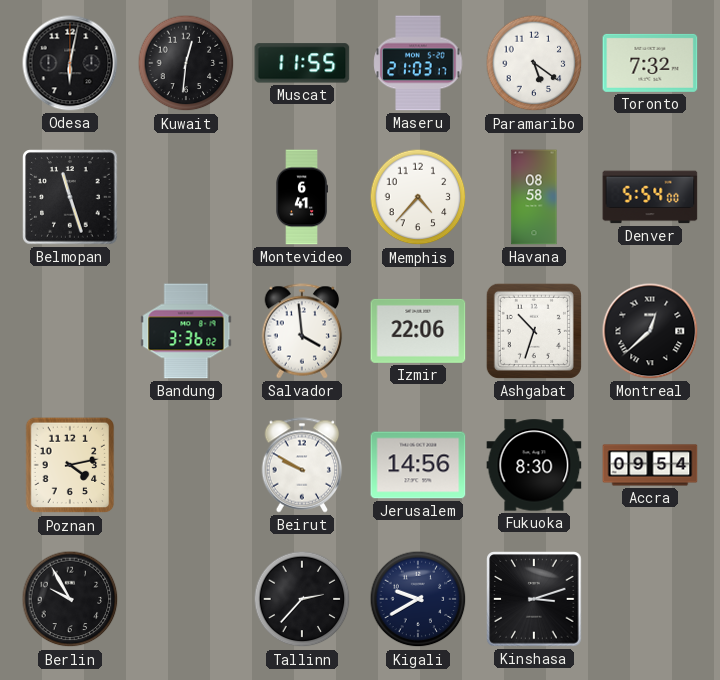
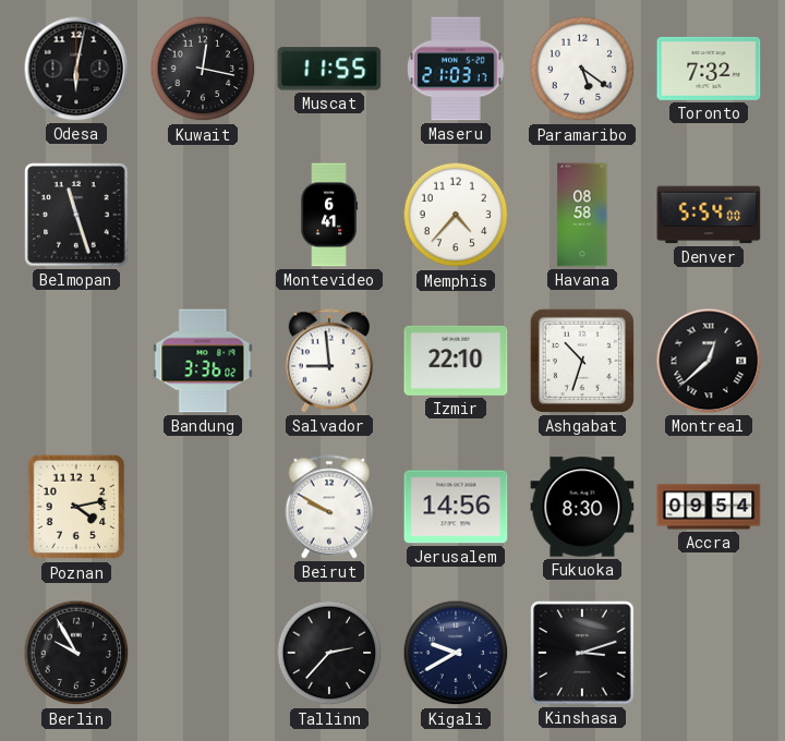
Kuwait: 12:31 -> 12:17 (203, 69)
Salvador: 3:59 -> 8:59 (329, 361)
Izmir: 22:06 -> 22:10 (456, 361)
